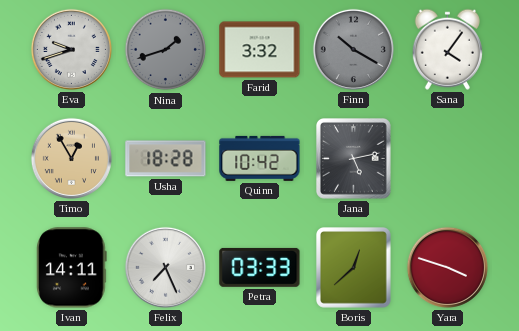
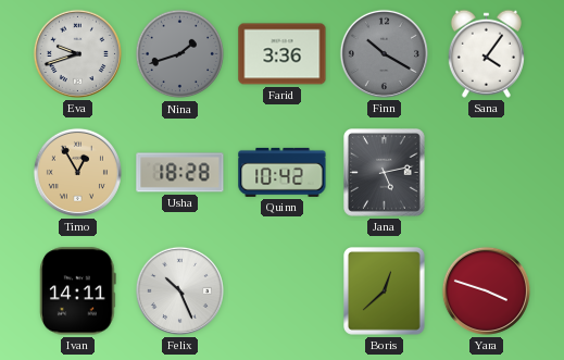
Farid: 3:32 -> 3:36 (283, 54)
Felix: 7:26 -> 10:26 (179, 290)
Petra: 03:33 -> none (260, 267)
